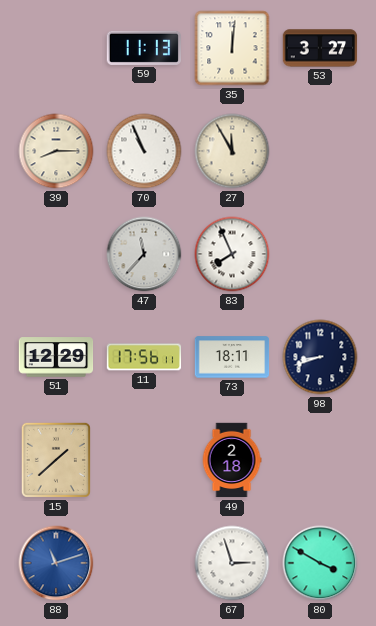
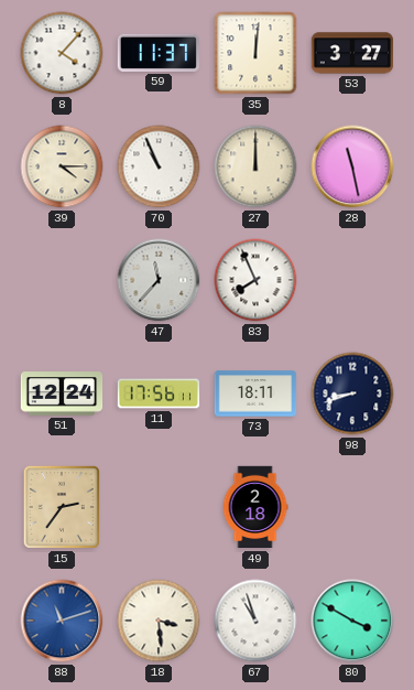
8: none -> 4:07 (62, 53)
59: 11:13 -> 11:37 (157, 53)
39: 8:15 -> 4:15 (62, 166)
27: 11:55 -> 12:00 (255, 166)
28: none -> 11:28 (352, 166)
51: 12:29 -> 12:24 (62, 393)
15: 1:38 -> 2:36 (62, 507)
18: none -> 3:29 (159, 621)
67: 2:57 -> 10:57 (255, 621)
